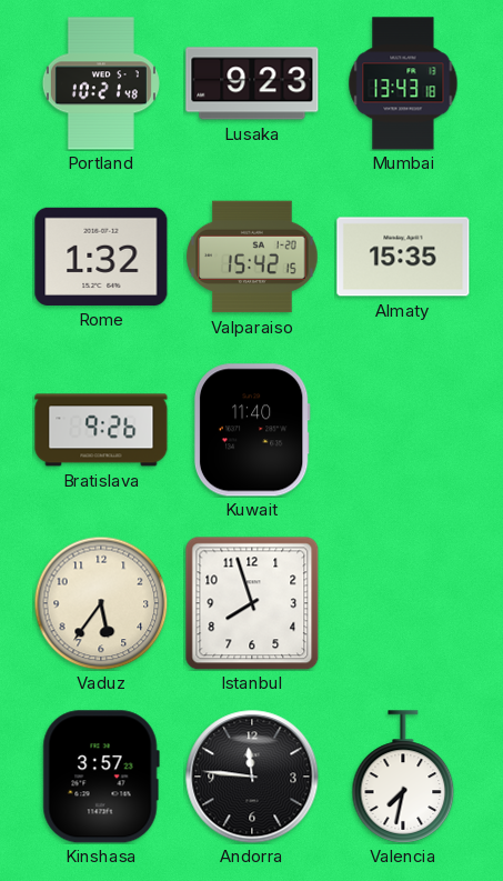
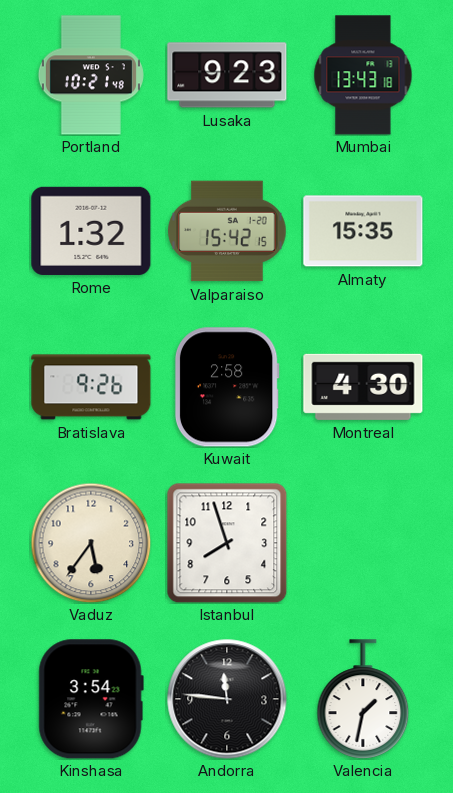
Kuwait: 11:40 -> 2:58 (227, 387)
Montreal: none -> 4:30 (363, 387)
Kinshasa: 3:57 -> 3:54 (91, 699)
Valencia: 7:32 -> 1:32 (363, 699)
